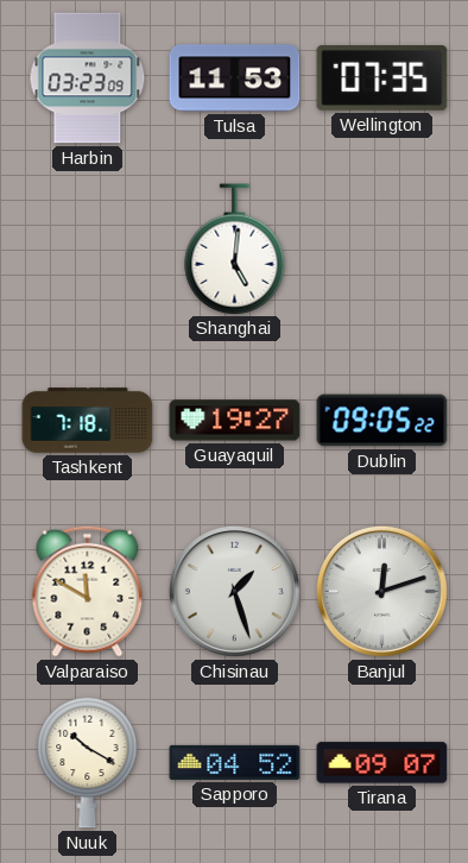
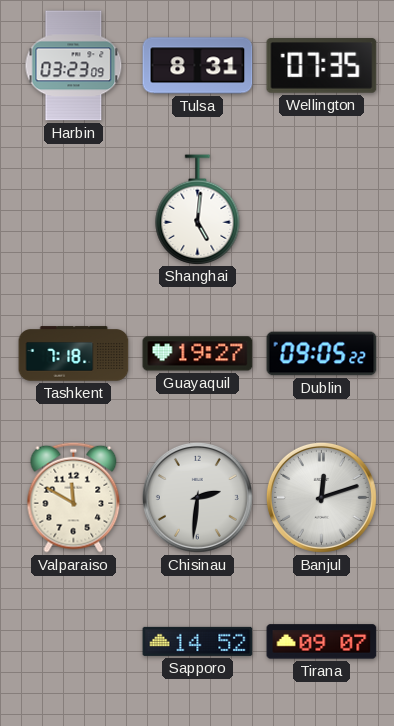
Tulsa: 11:53 -> 8:31 (198, 66)
Chisinau: 1:27 -> 2:31 (197, 497)
Nuuk: 10:20 -> none (88, 762)
Sapporo: 04:52 -> 14:52 (198, 641)
